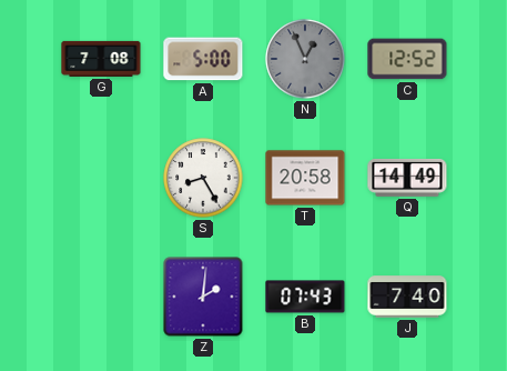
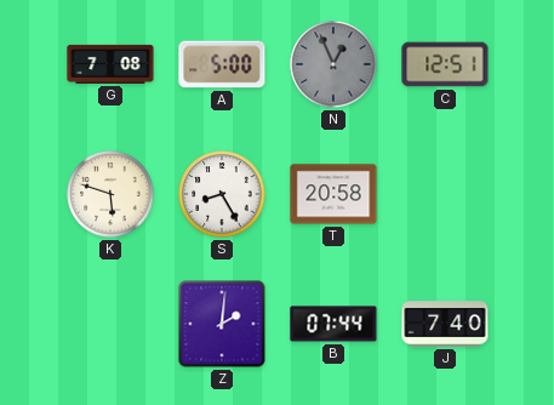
C: 12:52 -> 12:51 (445, 64)
K: none -> 5:48 (110, 194)
Q: 14:49 -> none (407, 178)
B: 07:43 -> 07:44 (333, 324)
